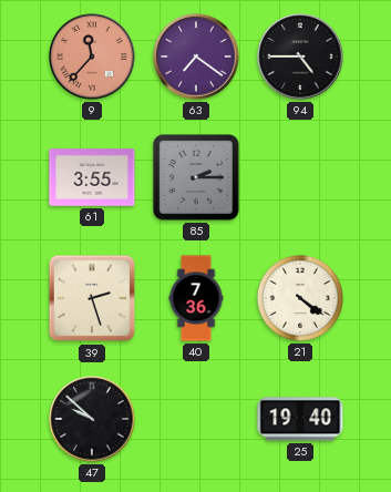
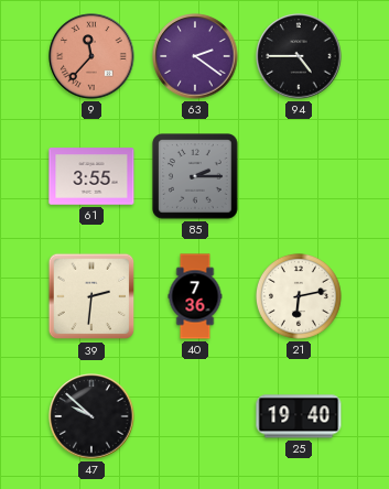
63: 7:21 -> 2:21 (195, 56)
39: 2:27 -> 2:31 (91, 296)
21: 4:21 -> 6:13 (299, 296)
